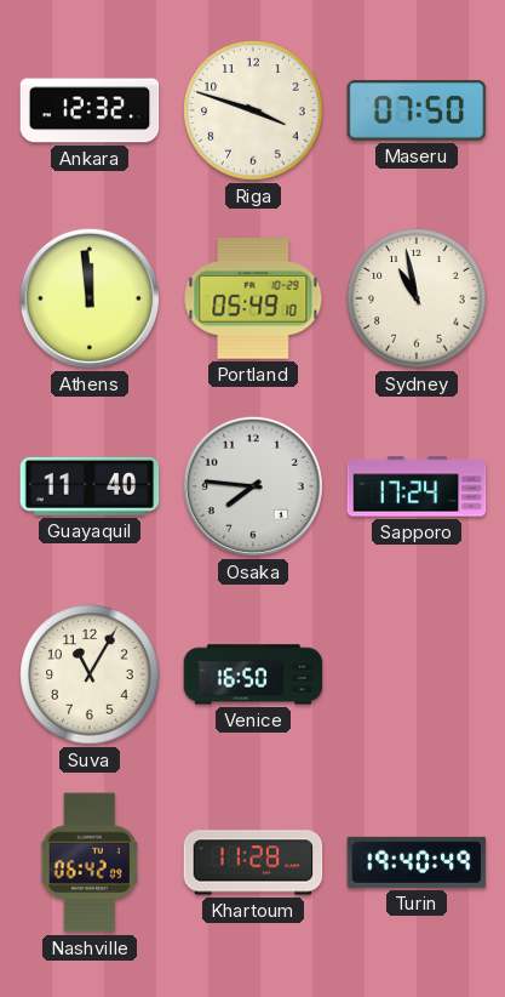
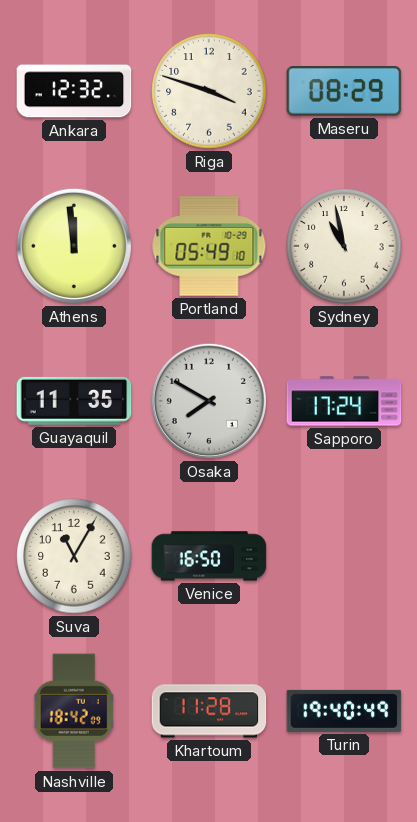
Maseru: 07:50 -> 08:29 (344, 92)
Guayaquil: 11:40 -> 11:35 (74, 401)
Osaka: 7:46 -> 7:50 (209, 401)
Nashville: 06:42 -> 18:42 (74, 711)
